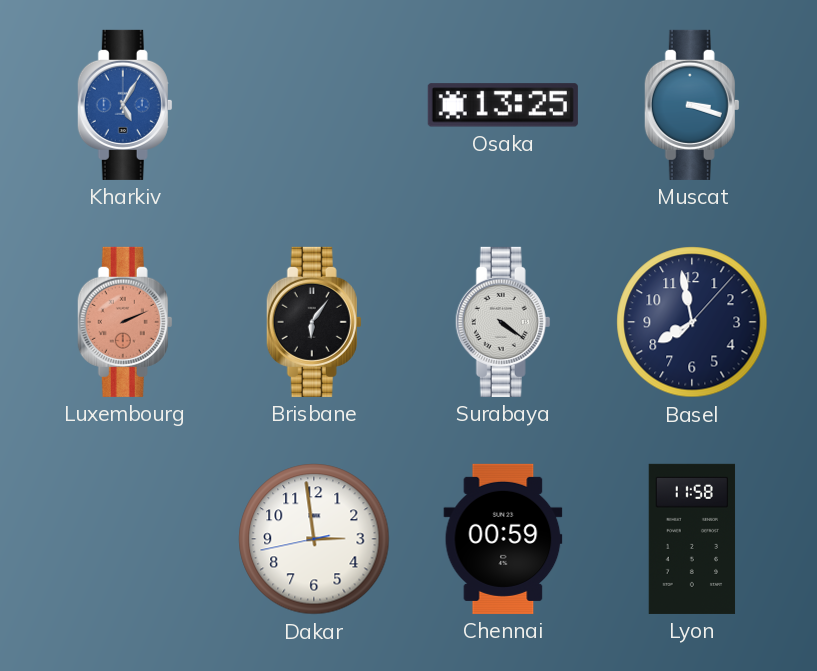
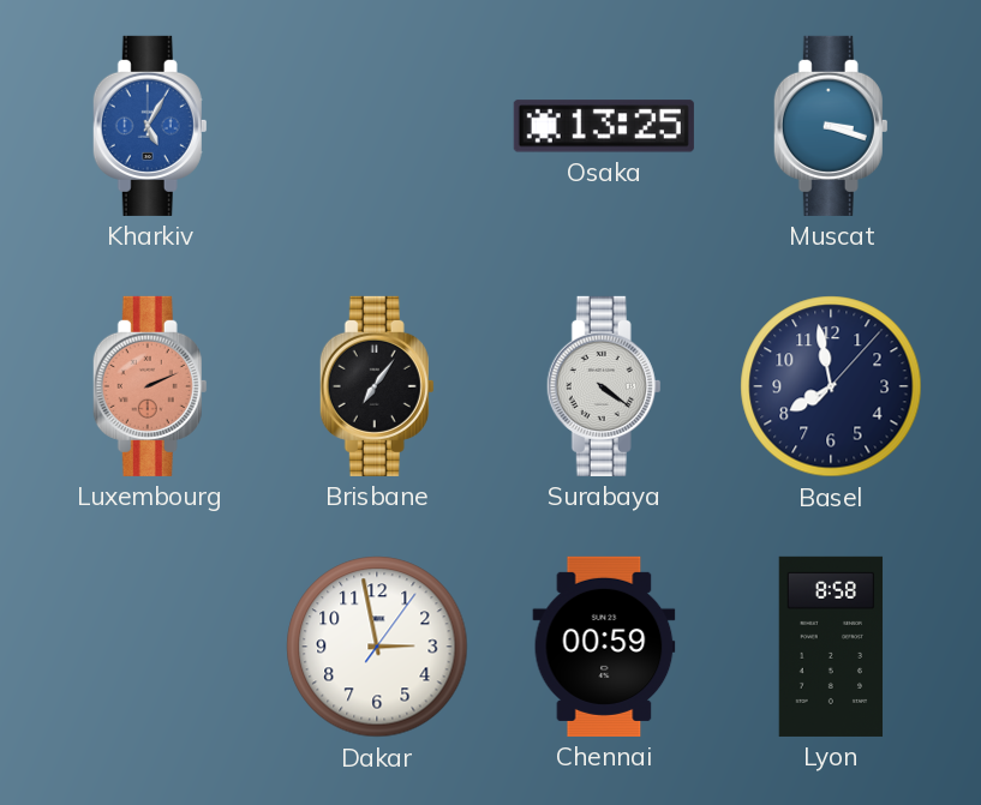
Brisbane: 6:06 -> 7:06 (377, 386)
Dakar: 2:58:43 -> 2:58:06 (377, 647)
Lyon: 11:58 -> 8:58 (831, 647)
